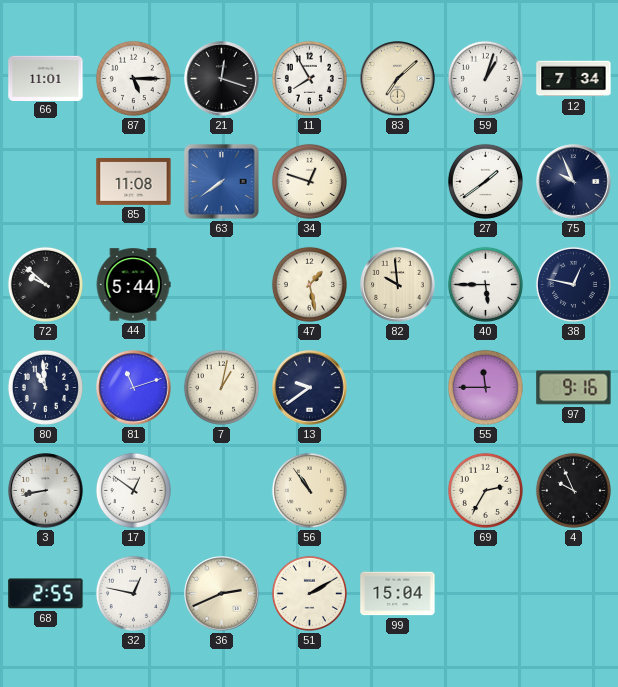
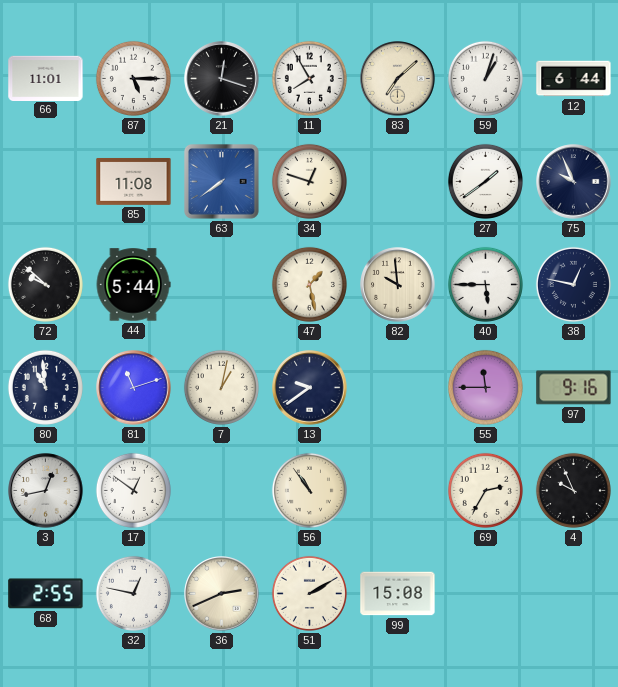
12: 7:34 -> 6:44 (574, 79)
3: 8:43 -> 12:43 (46, 491)
99: 15:04 -> 15:08 (398, 594)
